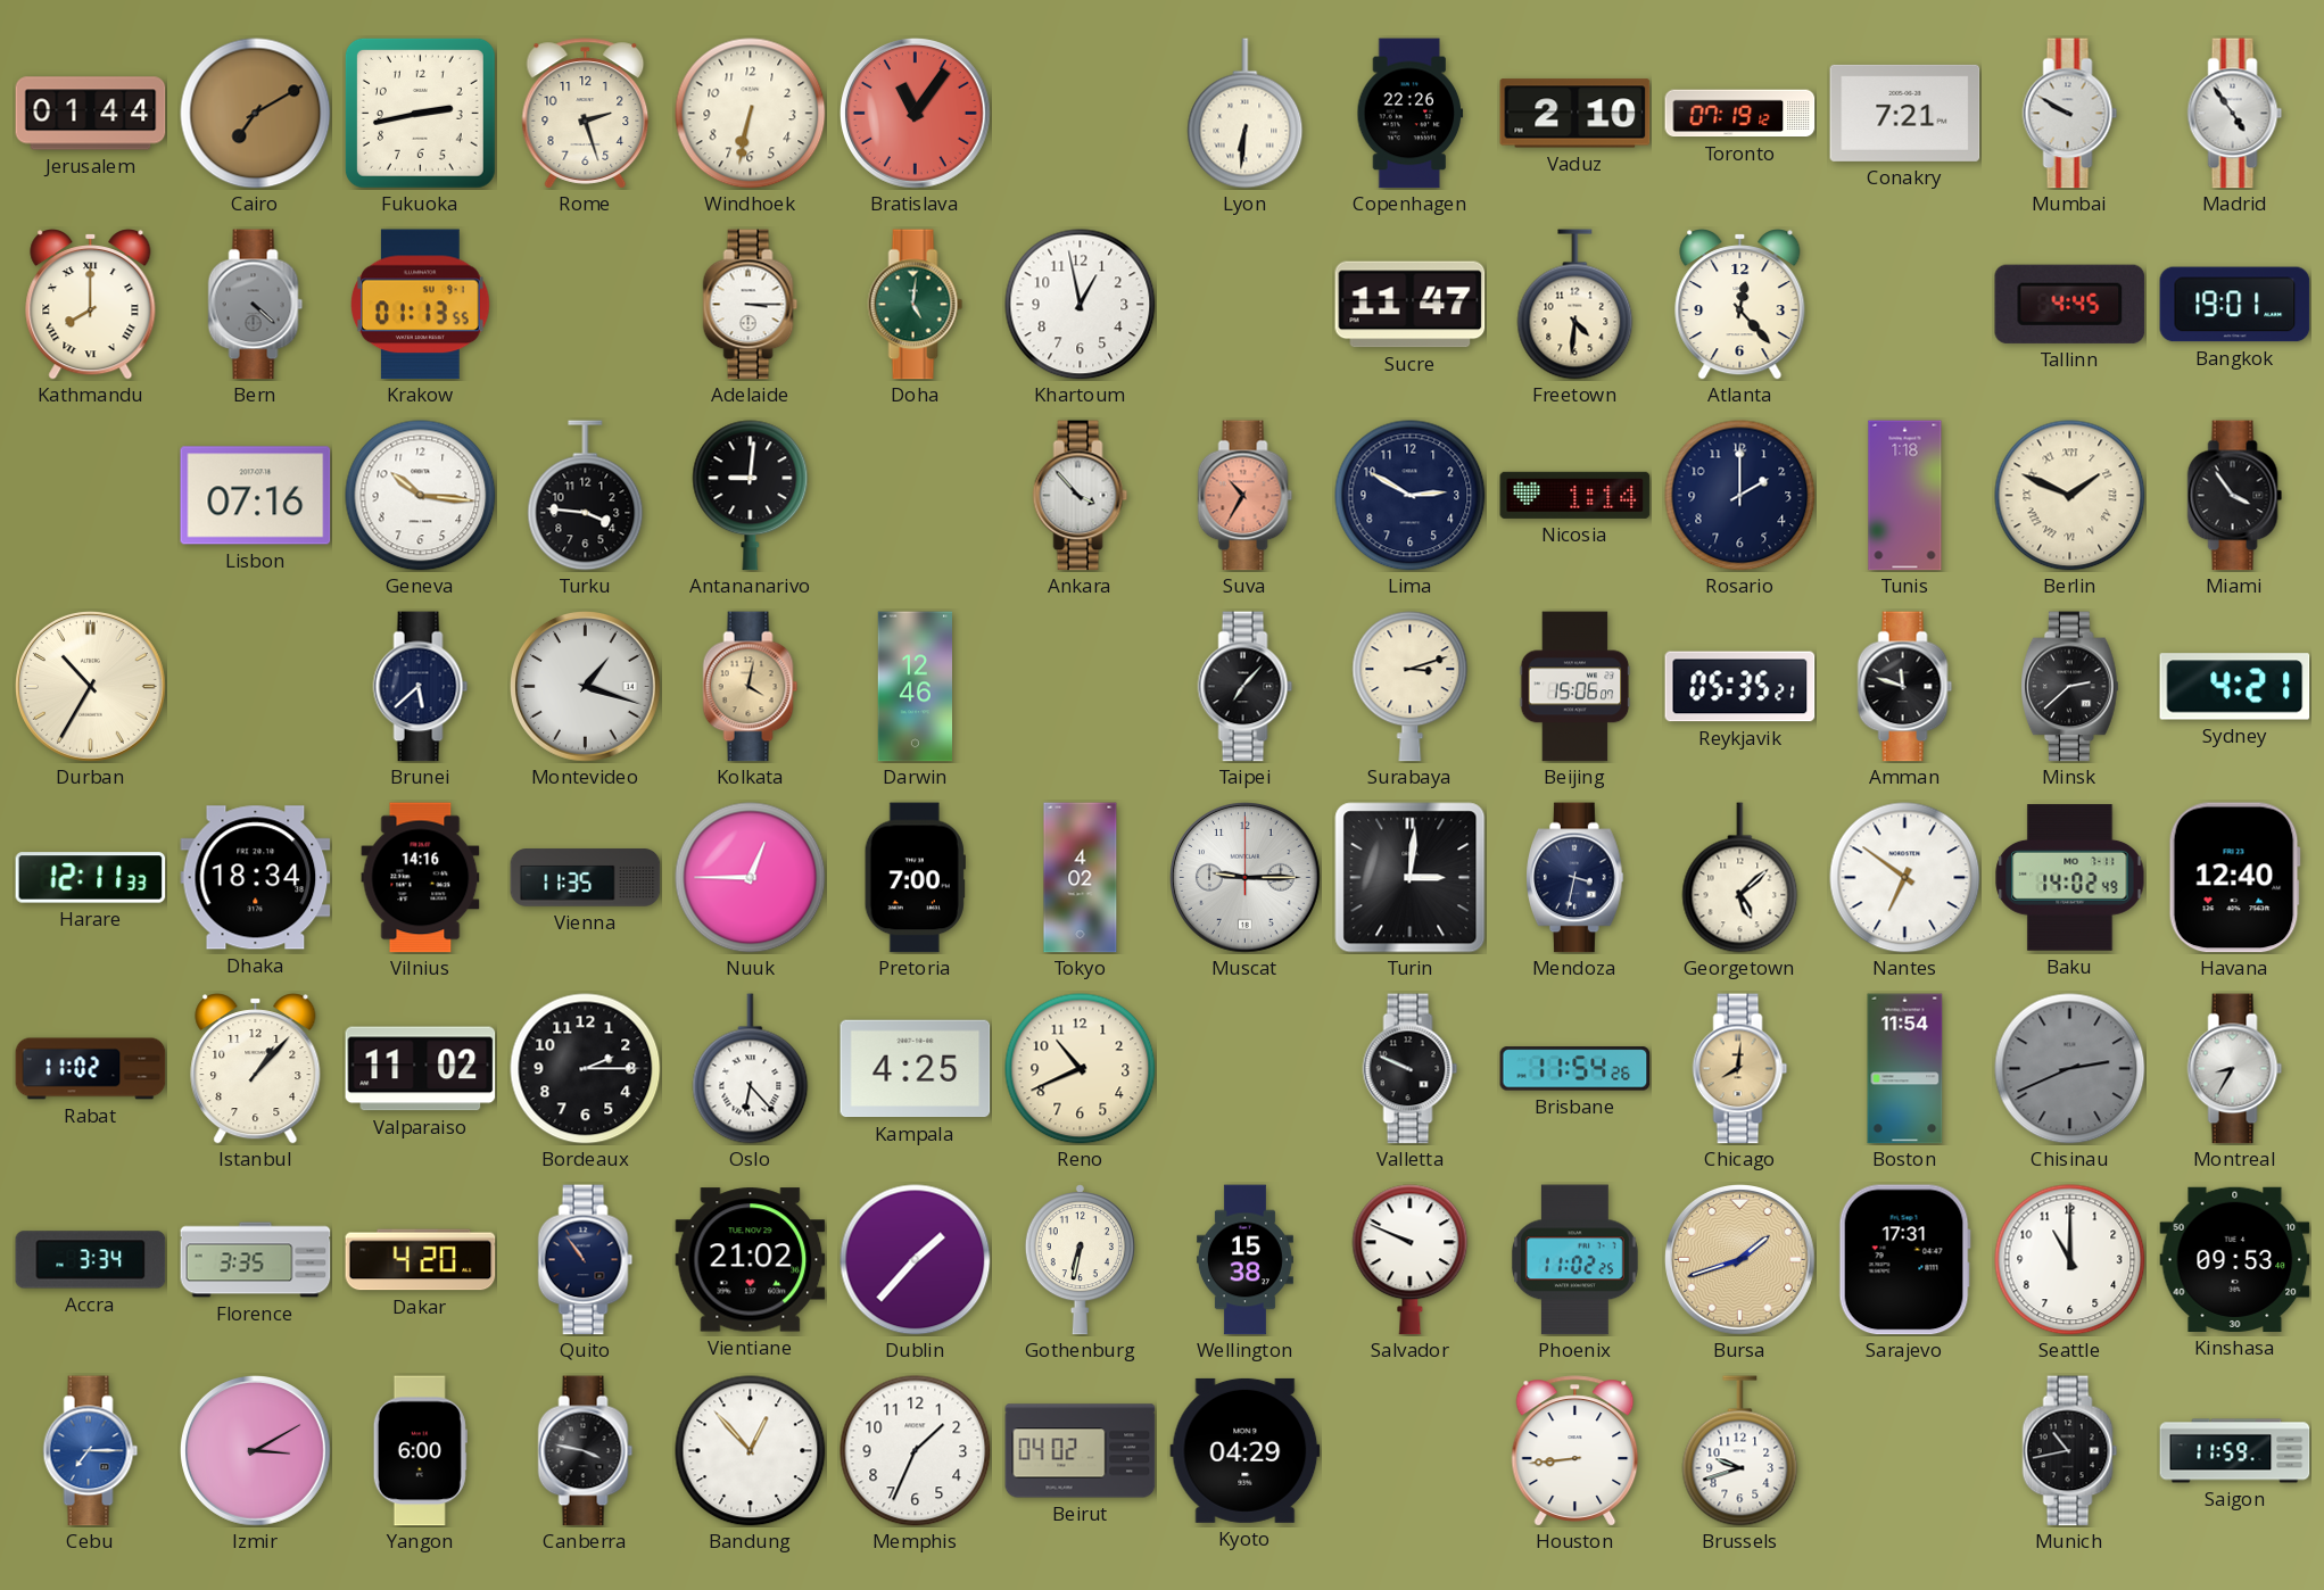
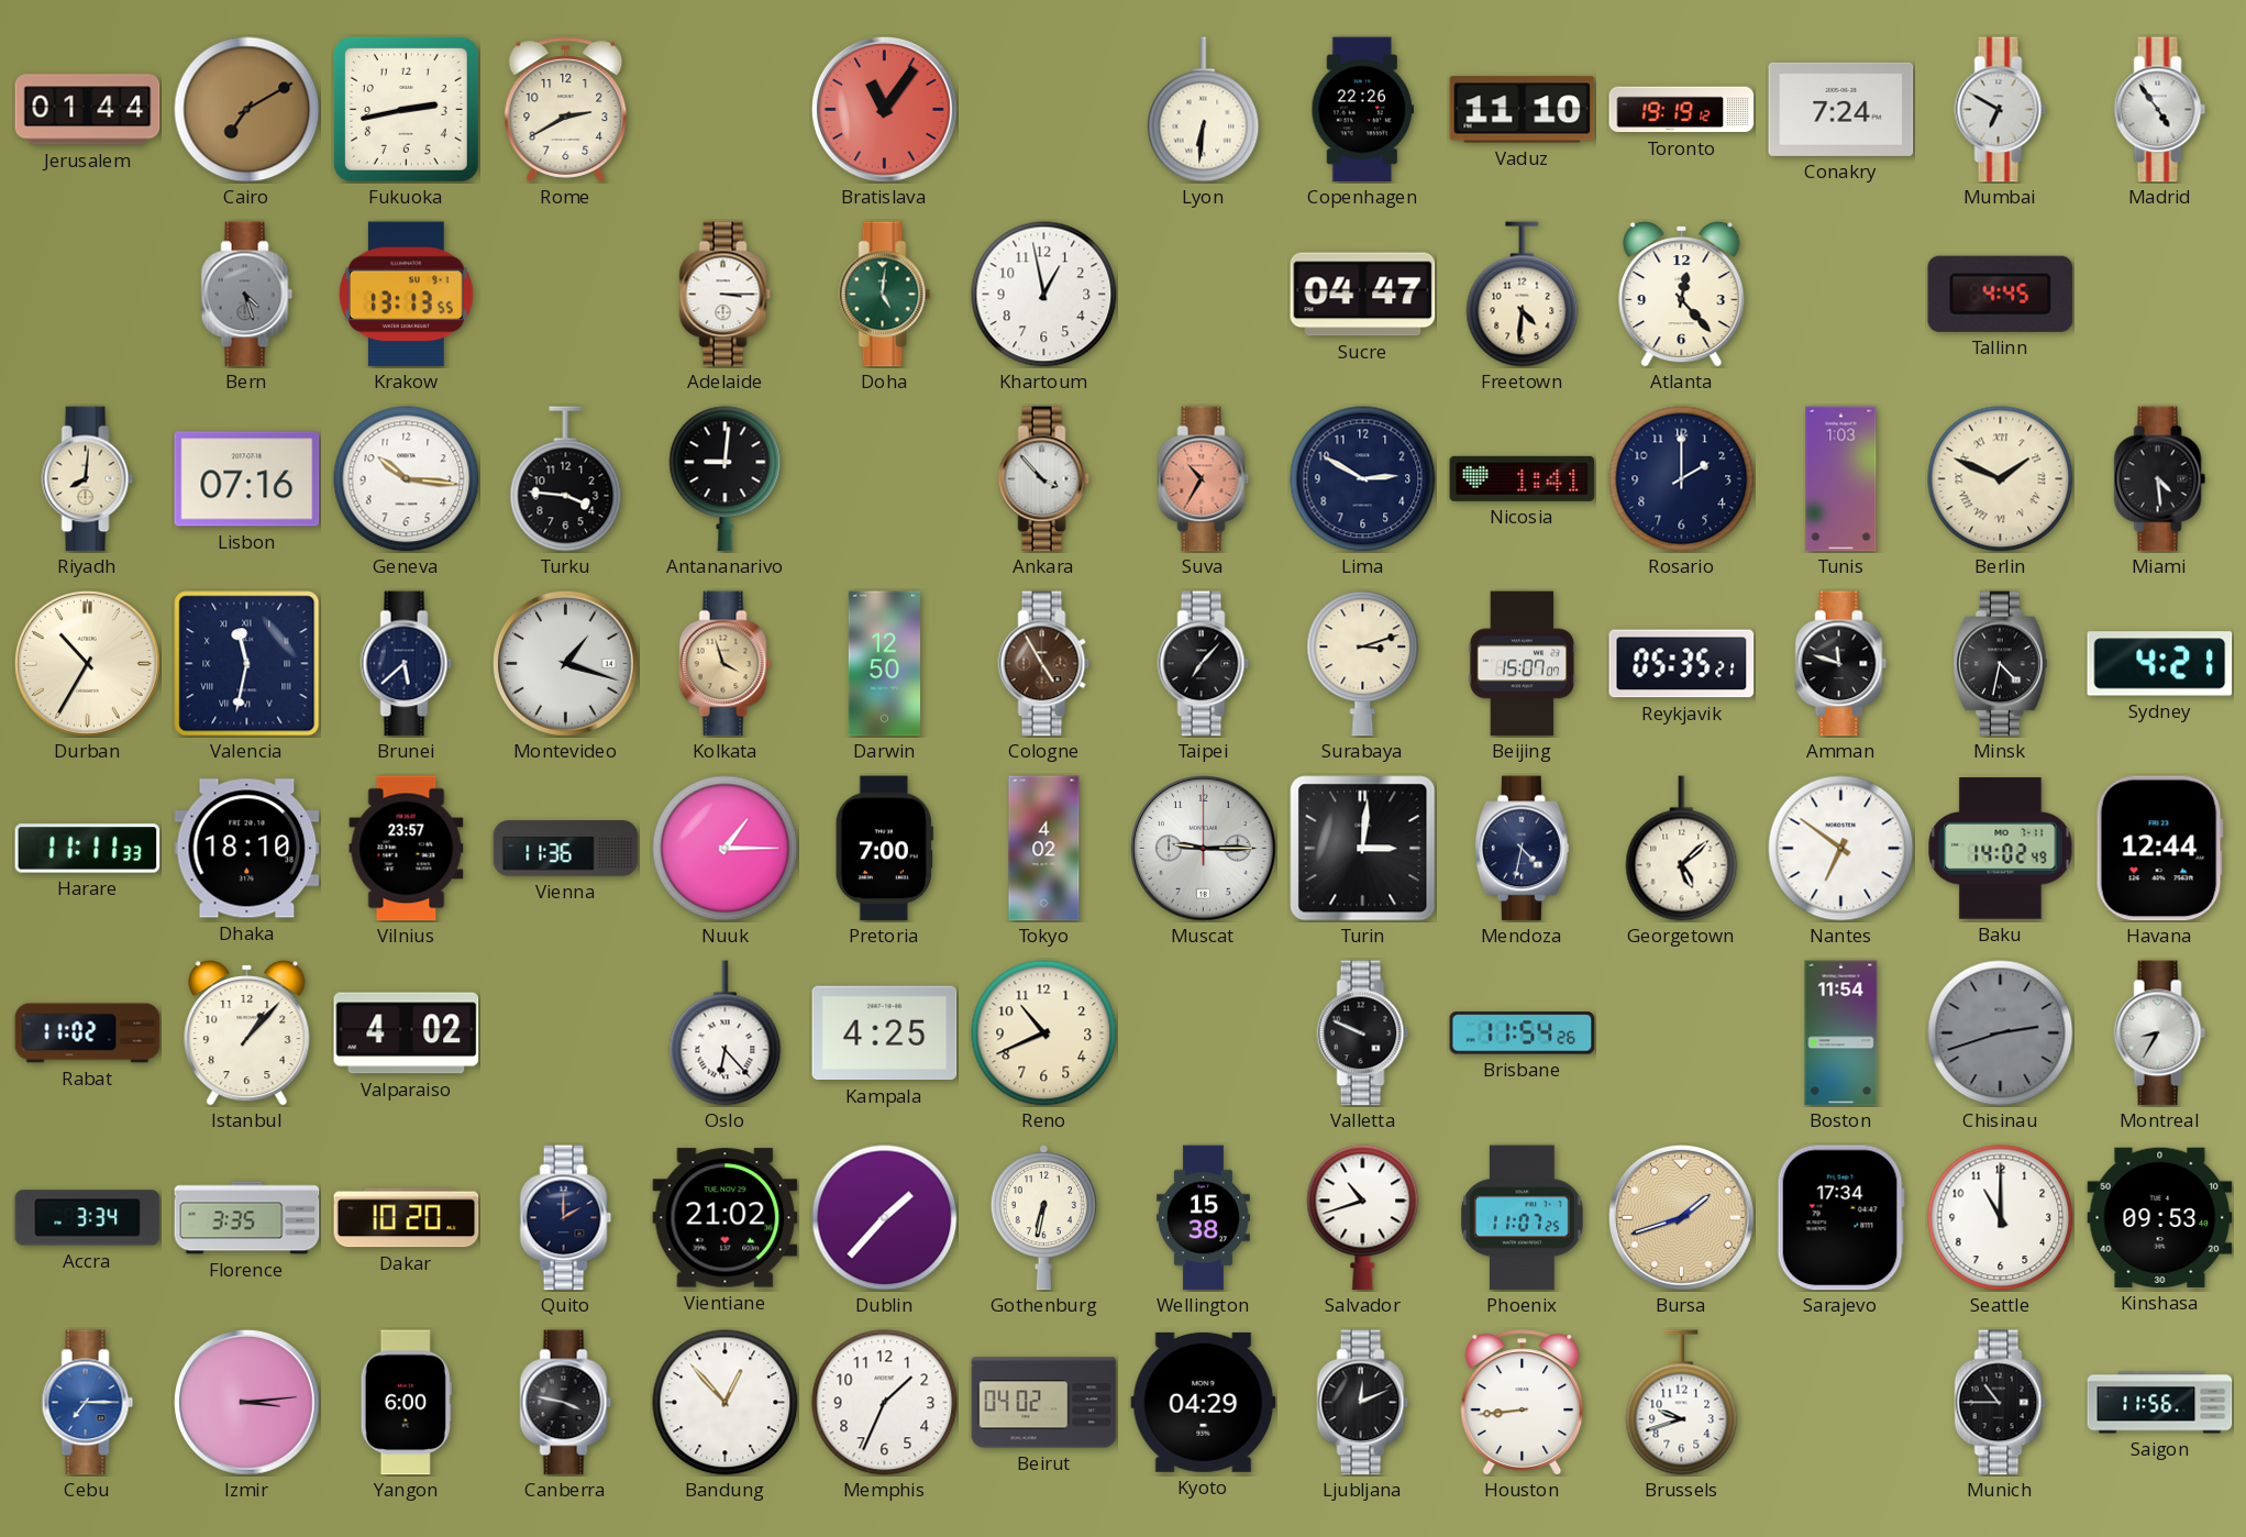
Rome: 2:27 -> 2:40 (566, 110)
Windhoek: 6:32 -> none (751, 114)
Vaduz: 2:10 -> 11:10 (1523, 110)
Toronto: 07:19 -> 19:19 (1682, 110)
Conakry: 7:21 -> 7:24 (1841, 109)
Mumbai: 9:50 -> 6:50 (2001, 110)
Kathmandu: 8:00 -> none (91, 305)
Bern: 4:22 -> 4:27 (247, 295)
Krakow: 01:13 -> 13:13 (407, 295)
Sucre: 11:47 -> 04:47 (1363, 295)
Bangkok: 19:01 -> none (2235, 305)
Riyadh: none -> 8:01 (88, 479)
Nicosia: 1:14 -> 1:41 (1523, 478)
Tunis: 1:18 -> 1:03 (1841, 479)
Miami: 3:54 -> 4:29 (2160, 479)
Valencia: none -> 11:32 (247, 664)
Kolkata: 4:02 -> 3:57 (726, 664)
Darwin: 12:46 -> 12:50 (885, 664)
Cologne: none -> 4:55 (1044, 664)
Beijing: 15:06 -> 15:07 (1523, 664)
Minsk: 2:38 -> 4:32 (2001, 664)
Harare: 12:11 -> 11:11 (88, 849)
Dhaka: 18:34 -> 18:10 (247, 849)
Vilnius: 14:16 -> 23:57 (407, 849)
Vienna: 11:35 -> 11:36 (566, 849)
Nuuk: 12:45 -> 1:15 (726, 849)
Mendoza: 3:32 -> 4:32 (1523, 849)
Havana: 12:40 -> 12:44 (2159, 849)
Valparaiso: 11:02 -> 4:02 (407, 1033)
Bordeaux: 2:15 -> none (586, 1069)
Chicago: 8:01 -> none (1740, 1069)
Chisinau: 2:41 -> 2:42 (2001, 1033)
Dakar: 4:20 -> 10:20 (407, 1218)
Quito: 10:54 -> 2:00 (566, 1218)
Salvador: 9:49 -> 10:42 (1363, 1218)
Phoenix: 11:02 -> 11:07 (1522, 1218)
Sarajevo: 17:31 -> 17:34 (1840, 1218)
Izmir: 3:10 -> 3:14 (247, 1403)
Ljubljana: none -> 12:11 (1363, 1403)
Munich: 10:43 -> 10:45 (2001, 1403)
Saigon: 11:59 -> 11:56 (2160, 1403)
